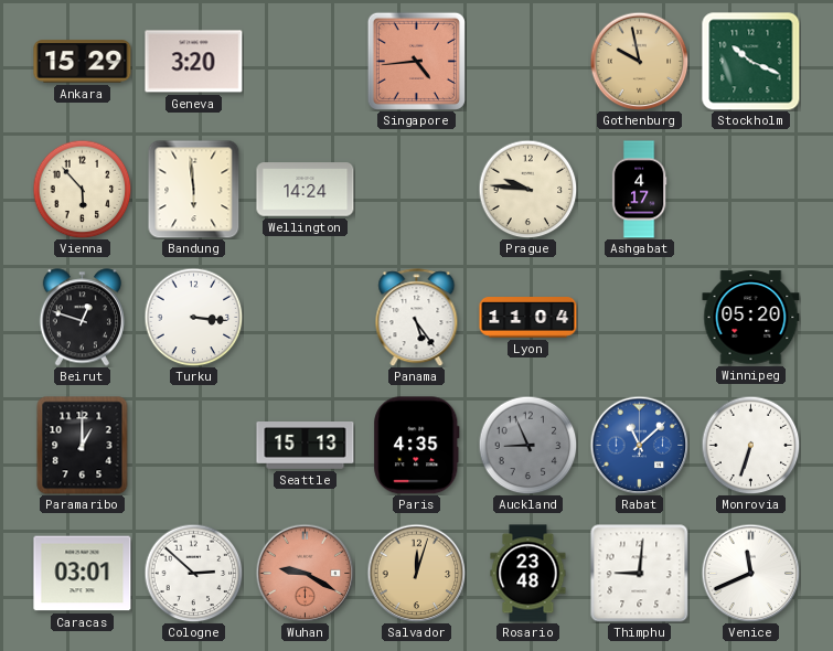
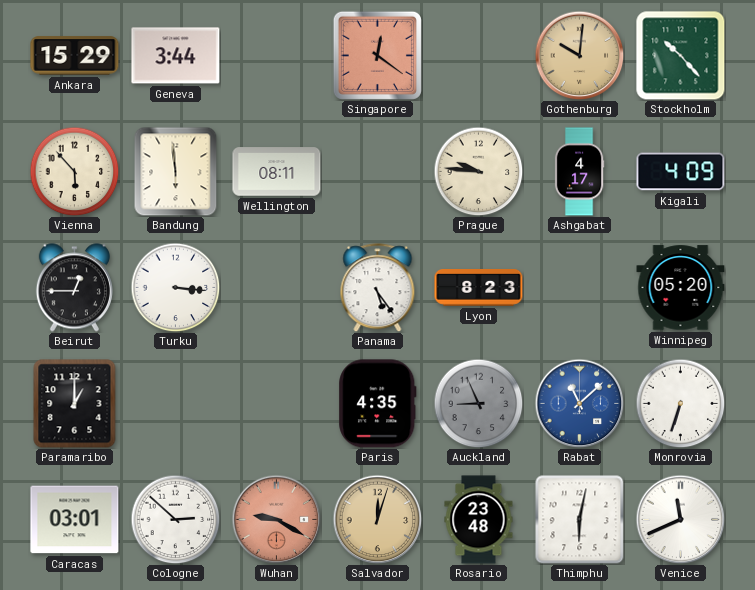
Geneva: 3:20 -> 3:44 (176, 56)
Singapore: 4:44 -> 12:21 (377, 55)
Gothenburg: 9:58 -> 10:01 (579, 55)
Stockholm: 10:19 -> 10:23 (681, 56)
Wellington: 14:24 -> 08:11 (277, 172)
Kigali: none -> 4:09 (681, 172)
Beirut: 12:48 -> 12:45 (74, 288)
Lyon: 11:04 -> 8:23 (479, 288)
Seattle: 15:13 -> none (306, 446)
Thimphu: 9:01 -> 6:02 (579, 519)
